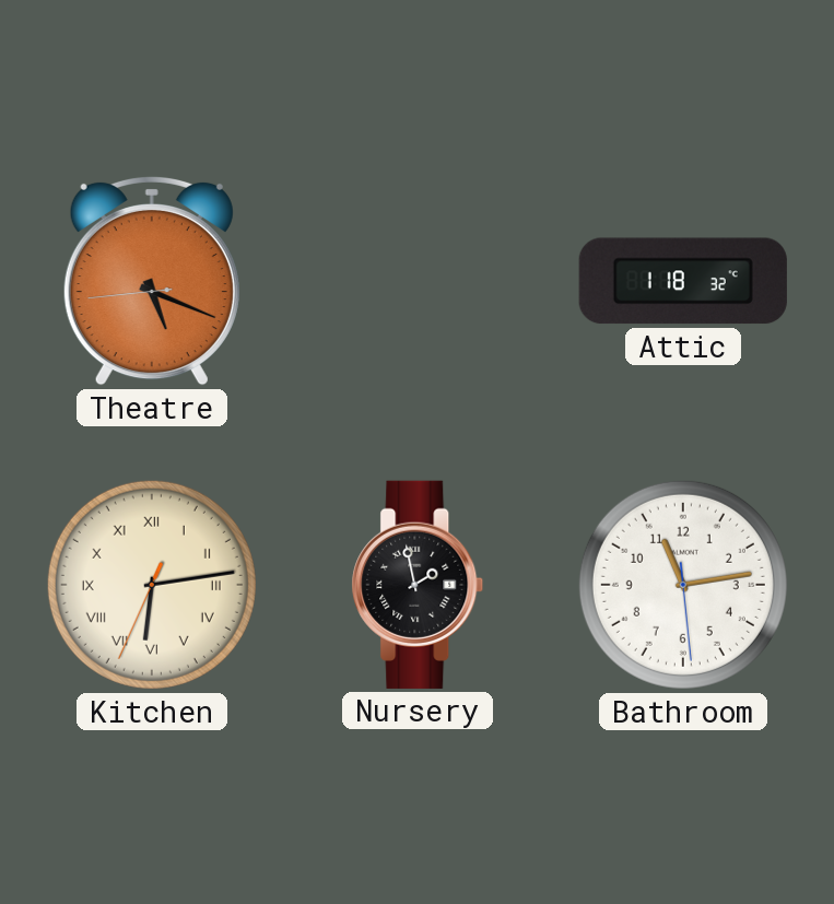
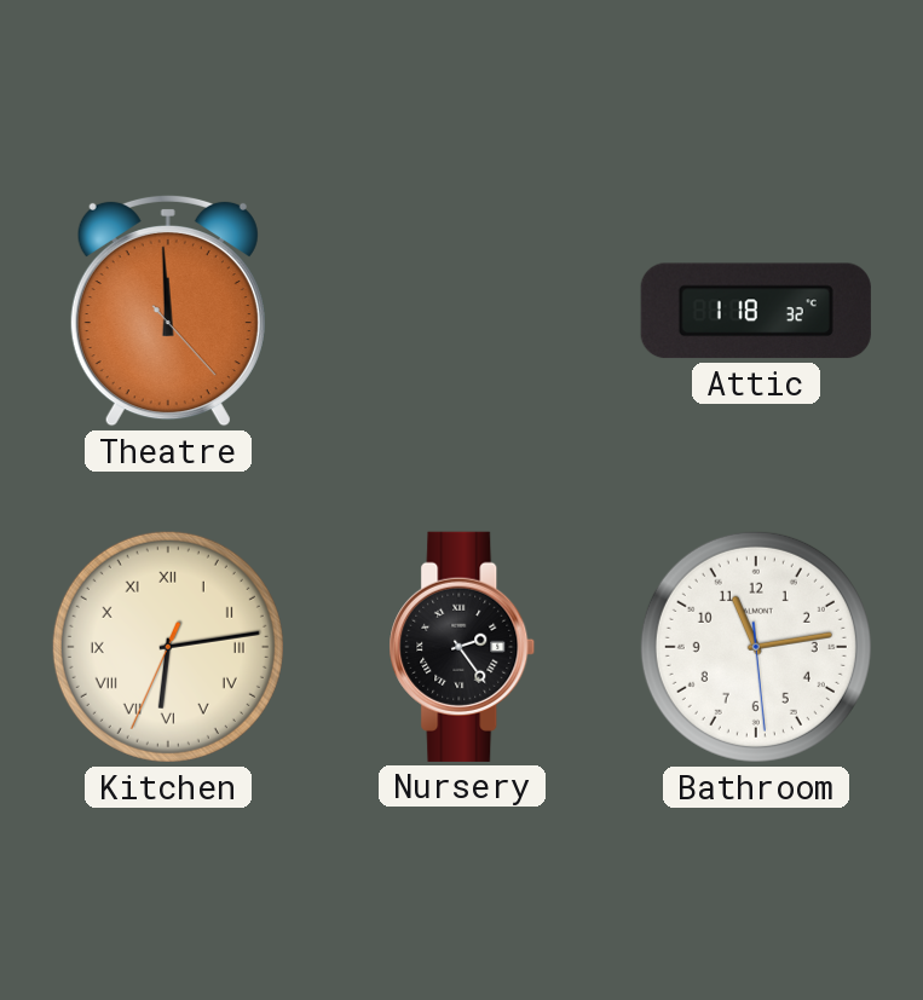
Theatre: 5:18 -> 11:59 (168, 311)
Nursery: 1:58 -> 2:24 (462, 647)
